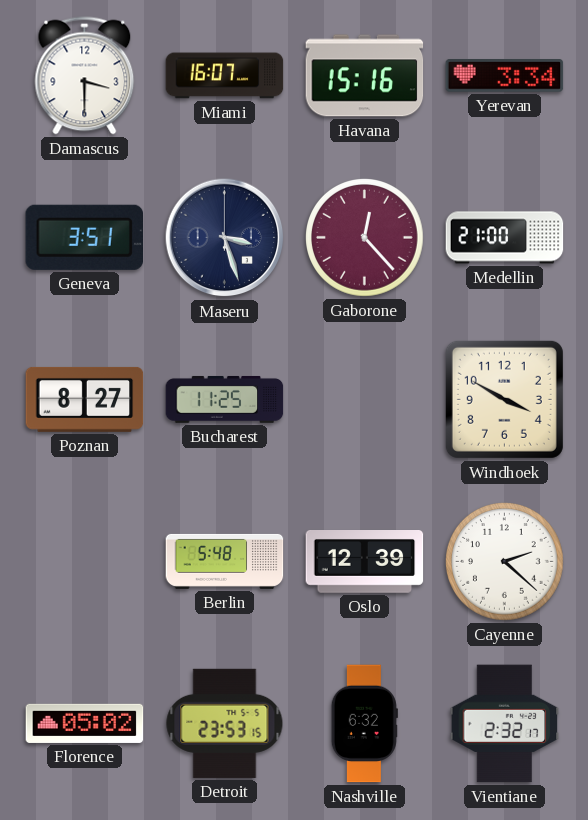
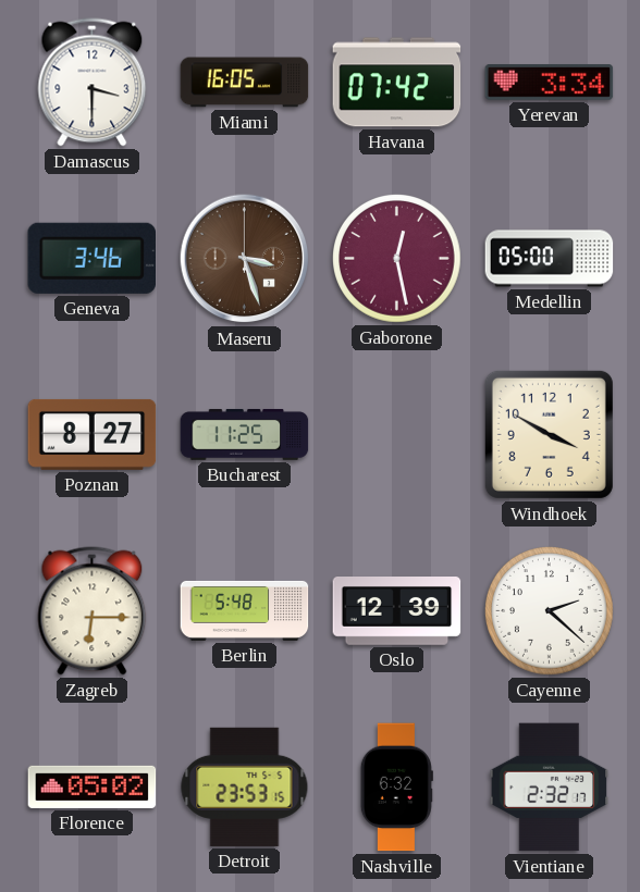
Miami: 16:07 -> 16:05 (245, 83)
Havana: 15:16 -> 07:42 (397, 83)
Geneva: 3:51 -> 3:46 (91, 258)
Maseru dial: navy -> brown (245, 259)
Gaborone: 12:23 -> 12:28 (397, 259)
Medellin: 21:00 -> 05:00 (550, 259)
Zagreb: none -> 6:15 (93, 611)
